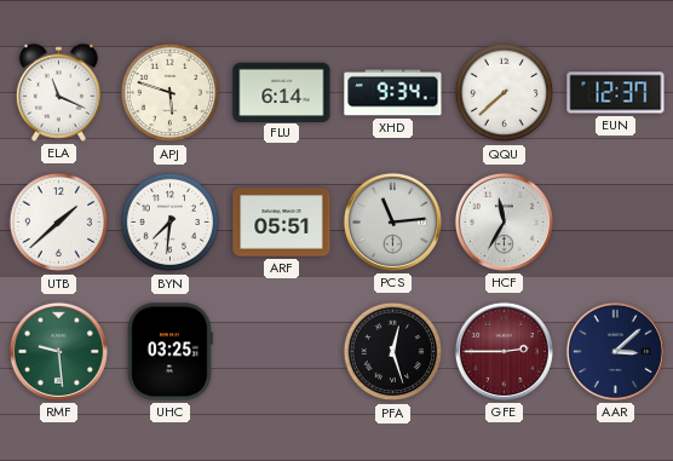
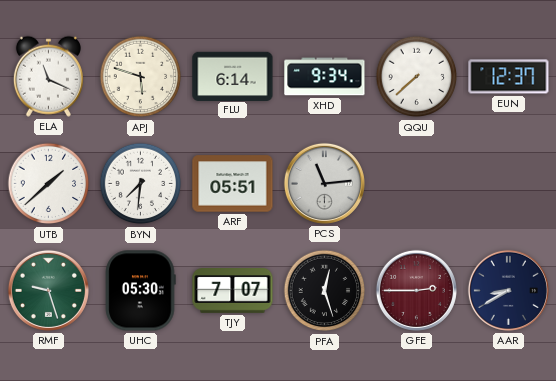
HCF: 11:35 -> none (504, 221)
RMF: 9:29 -> 9:27 (48, 290)
UHC: 03:25 -> 05:30 (141, 291)
TJY: none -> 7:07 (233, 291)
AAR: 3:08 -> 8:40 (508, 290)
